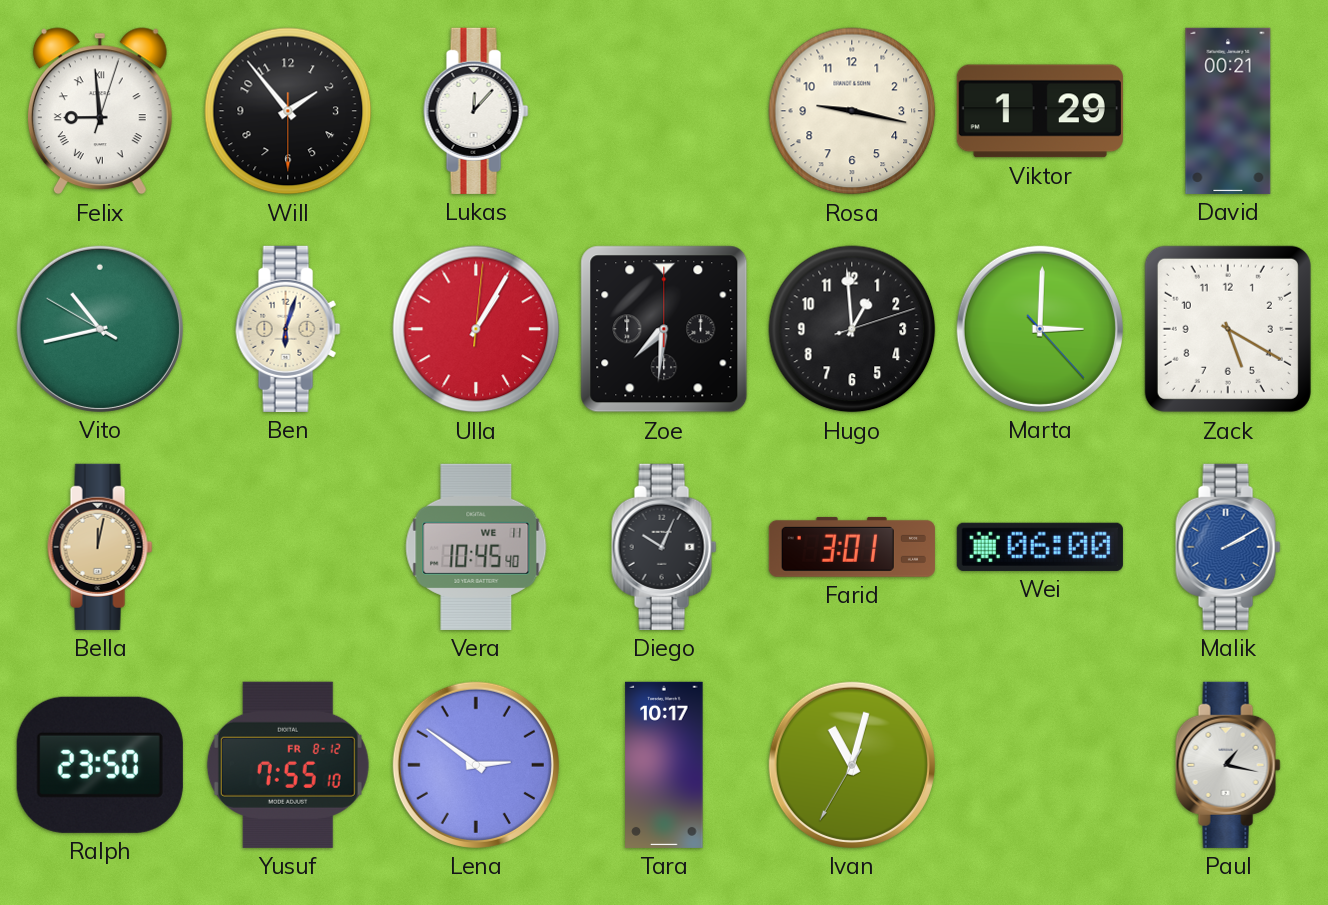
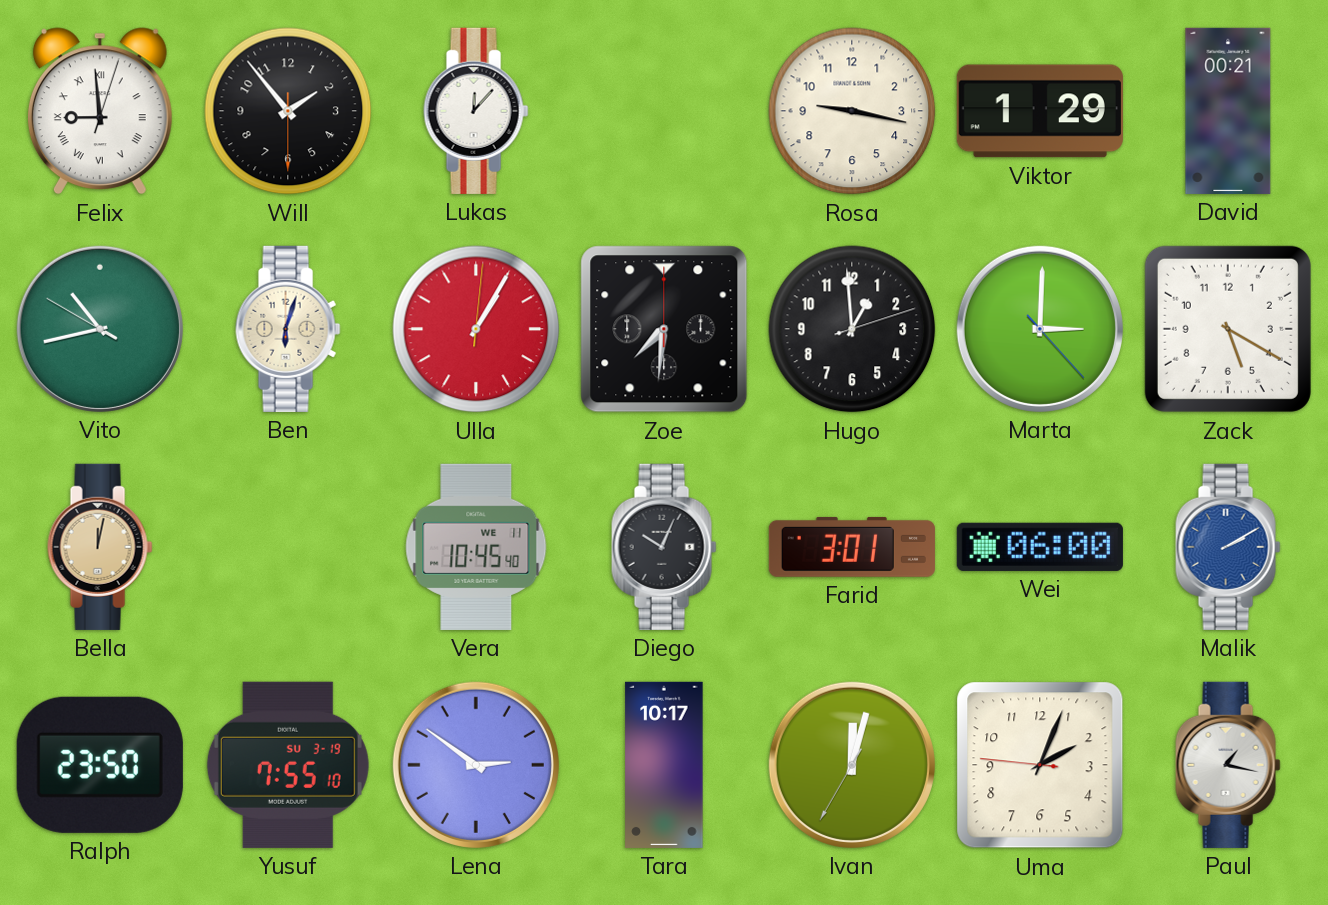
Yusuf date: FR 8-12 -> SU 3-19 (288, 765)
Ivan: 11:02 -> 12:02 (852, 765)
Uma: none -> 2:03 (1040, 765)
